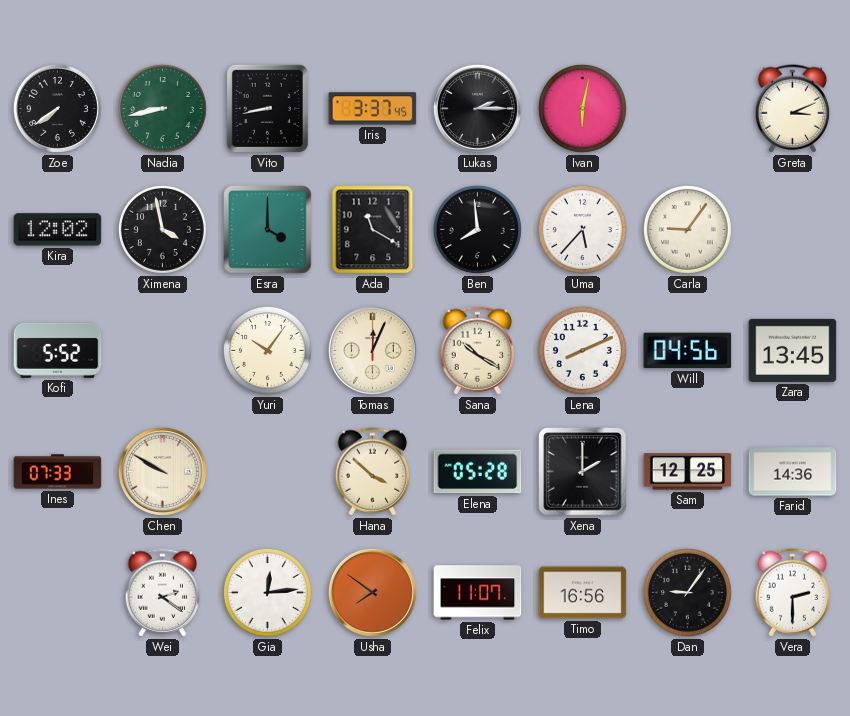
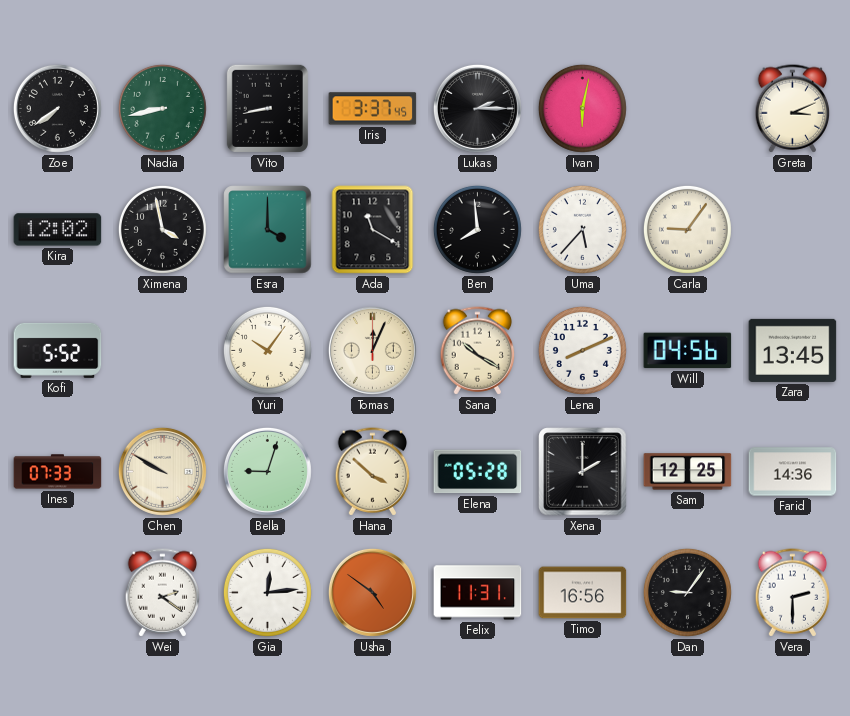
Bella: none -> 9:03 (267, 471)
Usha: 7:51 -> 4:51 (372, 592)
Felix: 11:07 -> 11:31 (478, 593)
